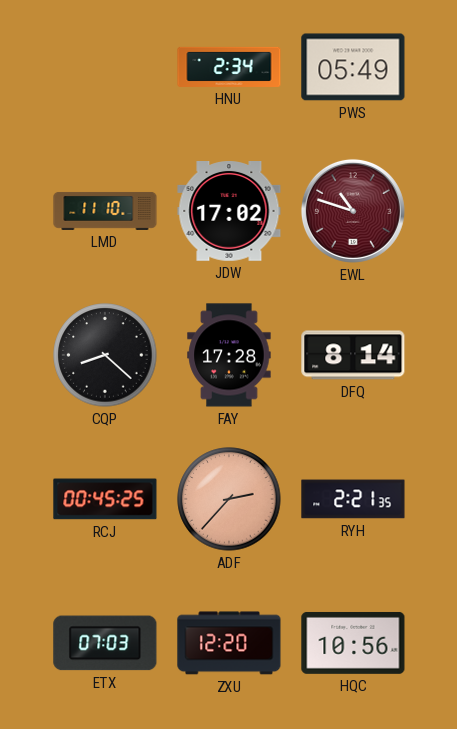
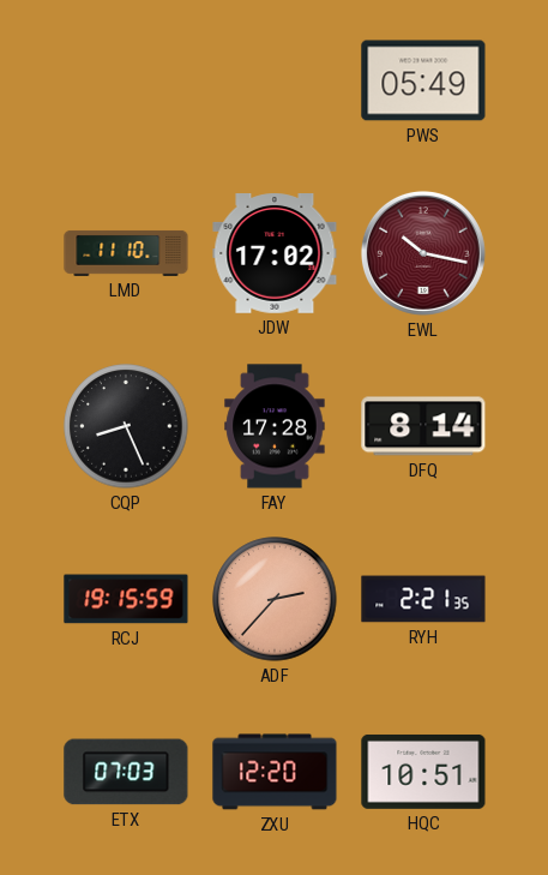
HNU: 2:34 -> none (229, 67)
EWL: 10:48 -> 10:17 (423, 253)
CQP: 8:22 -> 8:26 (126, 426)
RCJ: 00:45 -> 19:15 (126, 599)
HQC: 10:56 -> 10:51 (423, 772)
